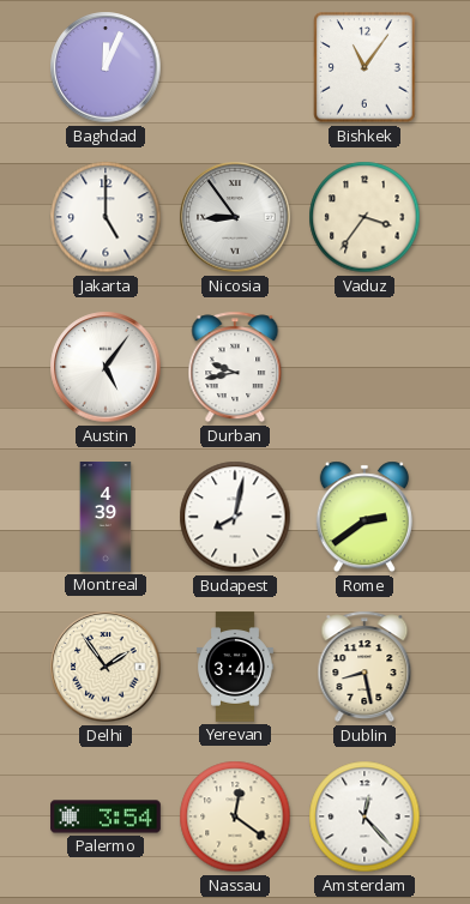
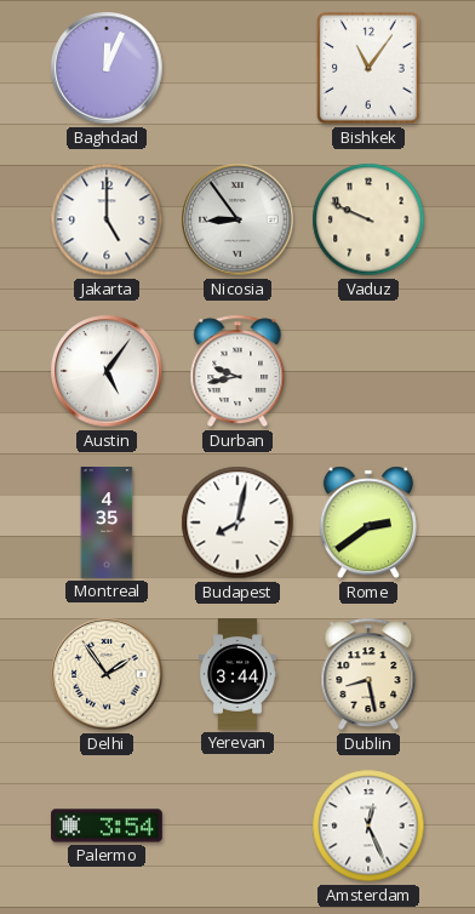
Vaduz: 3:36 -> 9:49 (368, 219)
Montreal: 4:39 -> 4:35 (107, 522)
Nassau: 12:21 -> none (235, 816)
Amsterdam: 12:23 -> 12:26 (368, 826)
